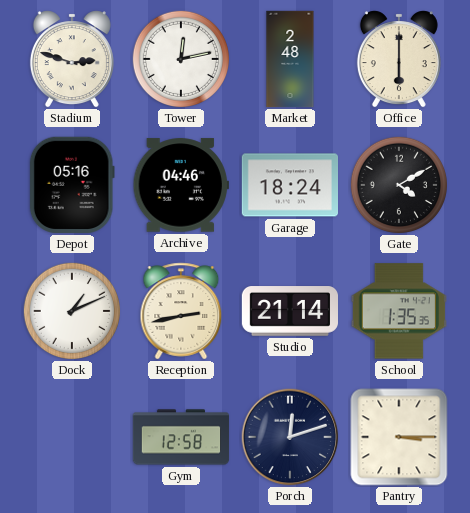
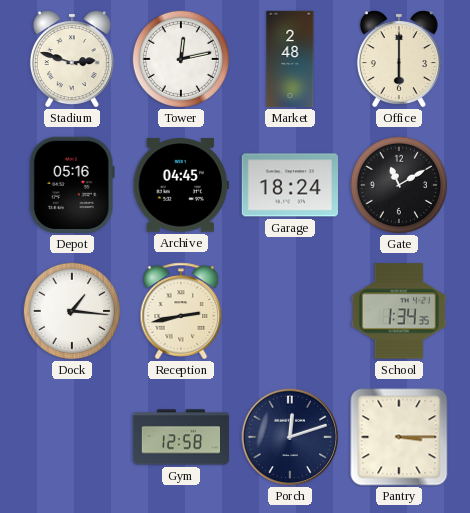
Archive: 04:46 -> 04:45 (180, 185)
Gate: 4:10 -> 11:10 (398, 184)
Dock: 1:11 -> 1:16 (71, 310)
Studio: 21:14 -> none (289, 311)
School: 1:35 -> 1:34 (399, 311)
